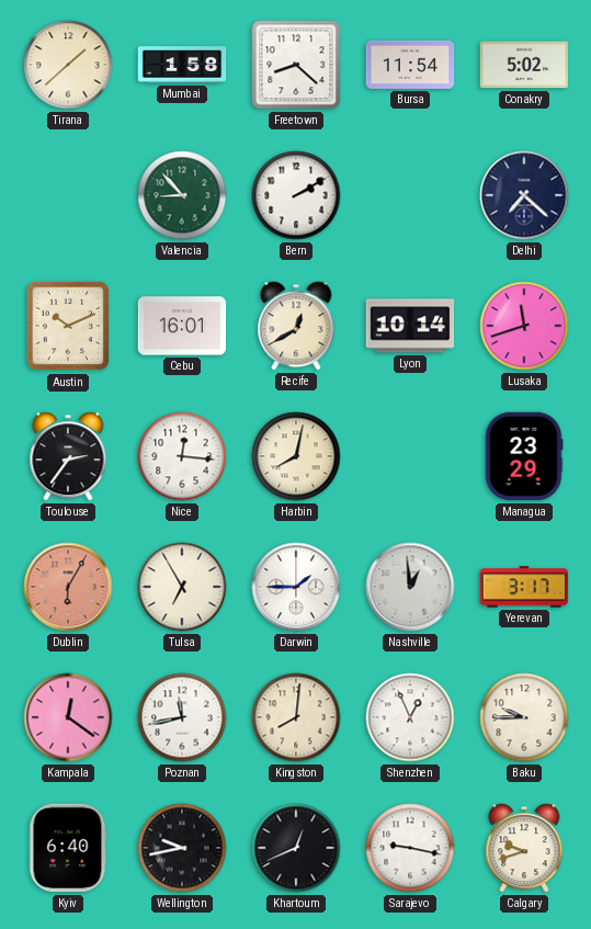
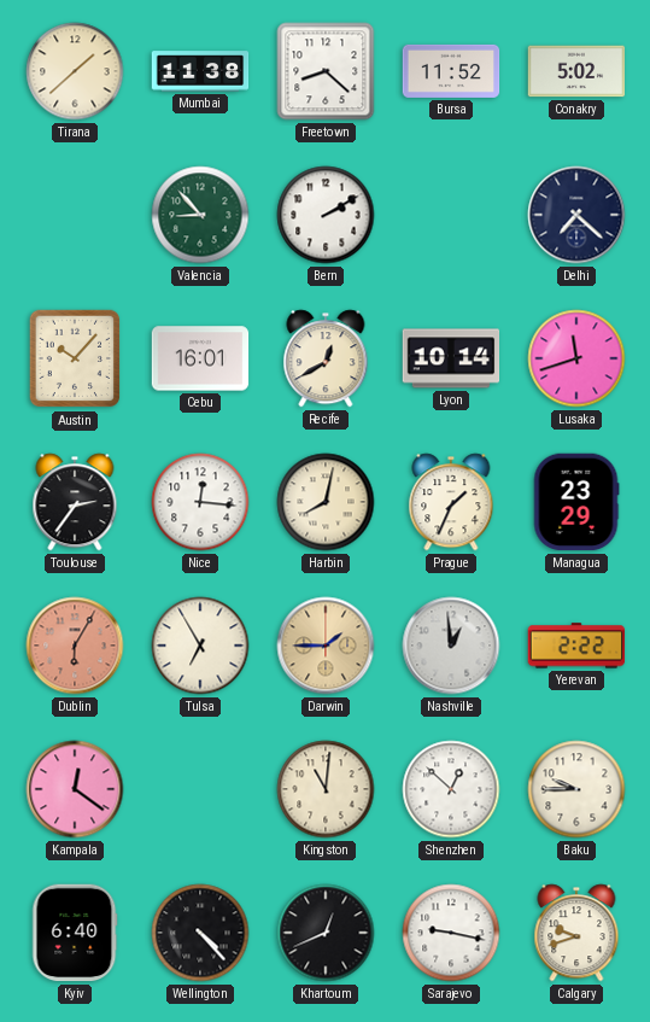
Mumbai: 1:58 -> 11:38 (200, 71)
Bursa: 11:54 -> 11:52 (451, 71)
Austin: 10:11 -> 10:07 (75, 358)
Prague: none -> 1:34 (451, 502)
Darwin dial: white -> champagne (326, 646)
Yerevan: 3:17 -> 2:22 (576, 646)
Poznan: 11:43 -> none (182, 717)
Kingston: 8:01 -> 11:01 (326, 789)
Shenzhen: 12:56 -> 12:52 (451, 789)
Wellington: 9:43 -> 4:23 (200, 933)
